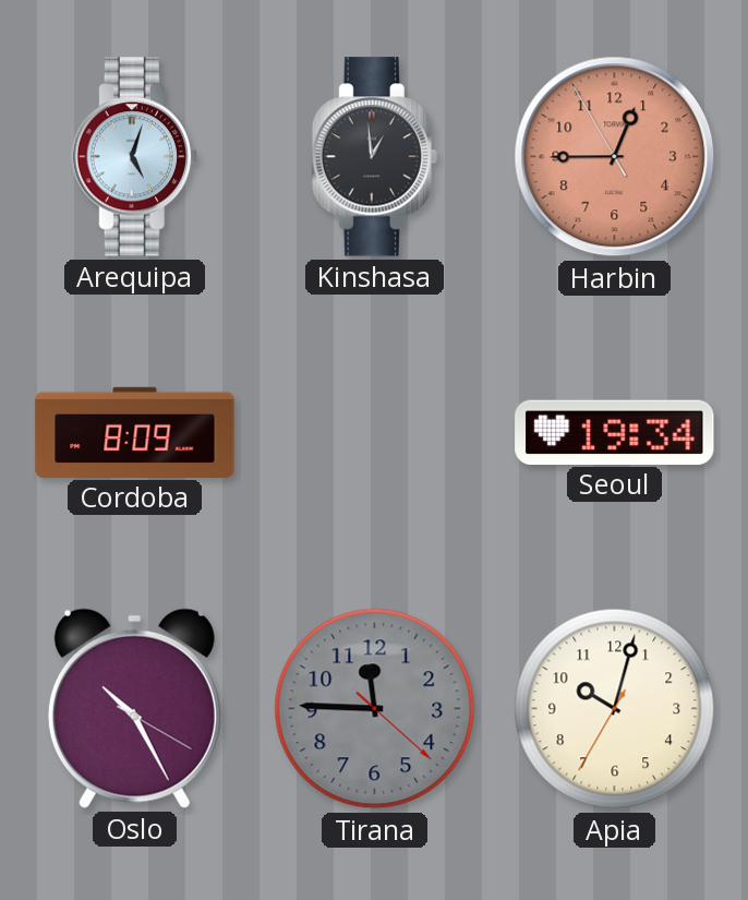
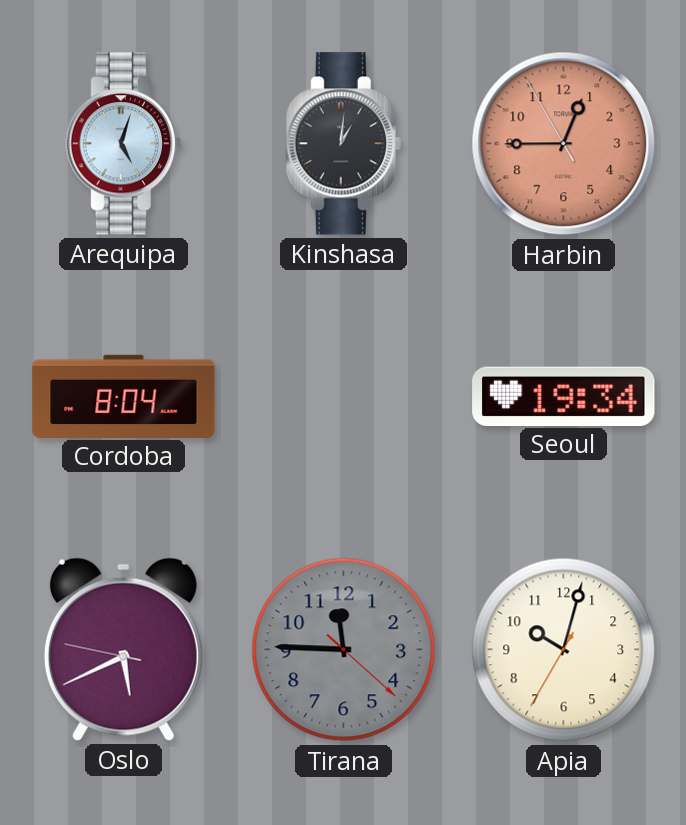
Kinshasa: 12:59 -> 1:01 (343, 144)
Cordoba: 8:09 -> 8:04 (124, 396)
Oslo: 10:25 -> 5:40 (123, 649)
